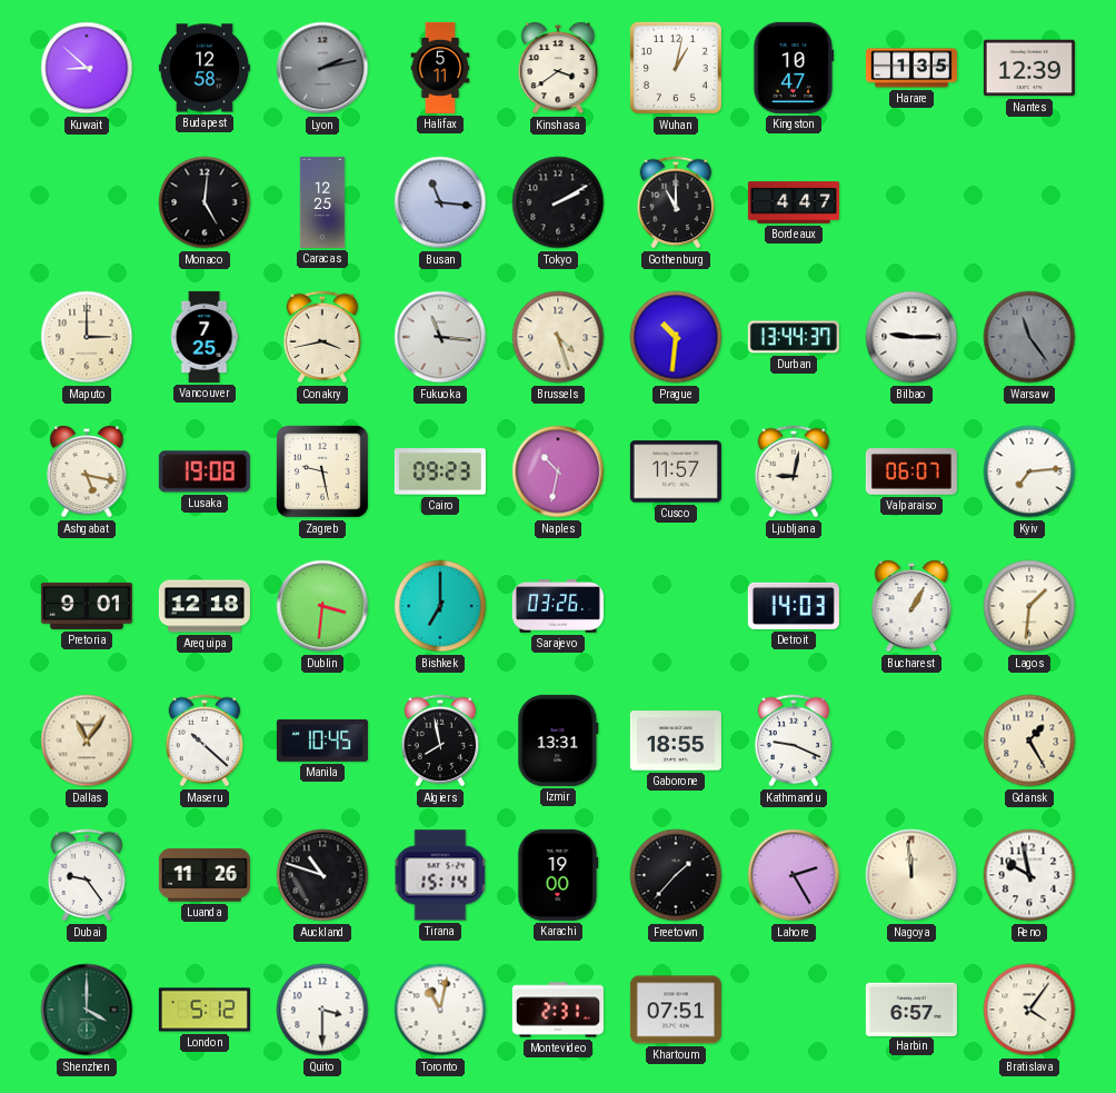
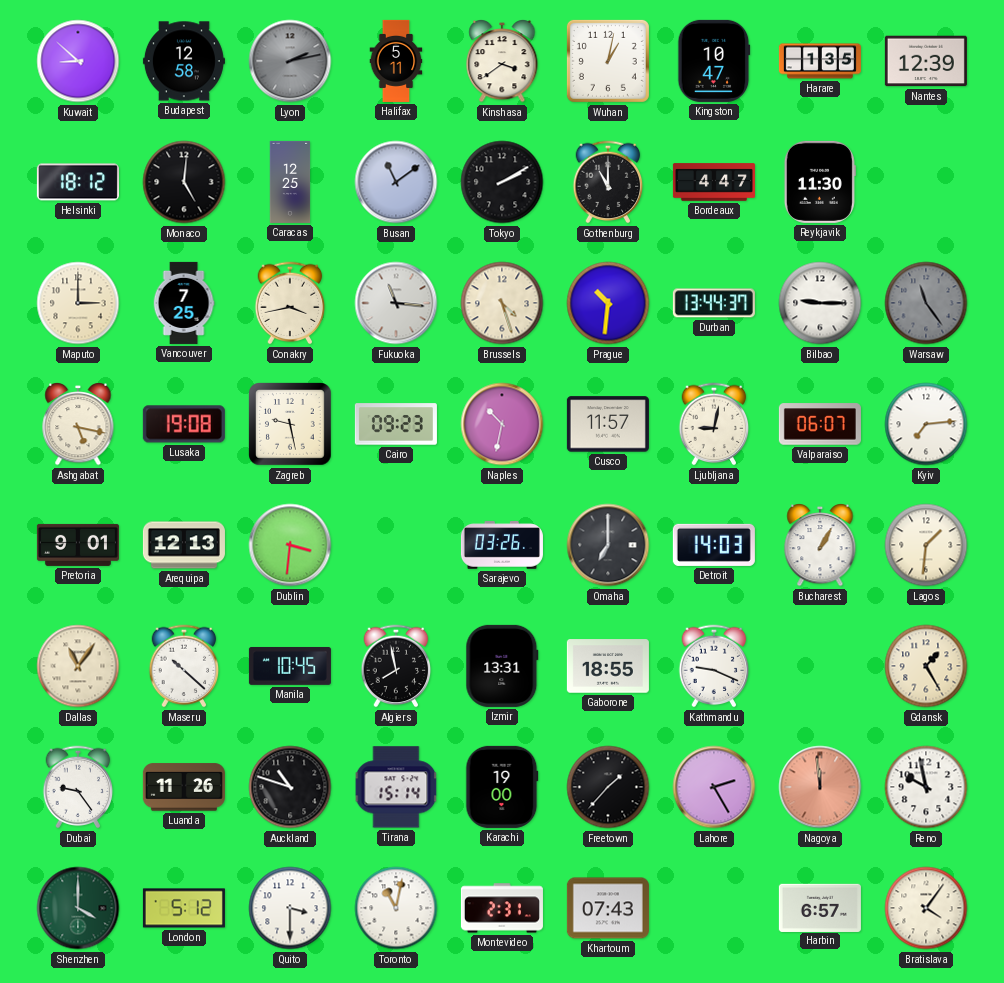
Helsinki: none -> 18:12 (78, 182)
Busan: 11:16 -> 11:09 (396, 182)
Reykjavik: none -> 11:30 (820, 182)
Arequipa: 12:18 -> 12:13 (184, 545)
Bishkek: 7:00 -> none (440, 606)
Omaha: none -> 7:00 (608, 545)
Nagoya dial: cream -> salmon (820, 787)
Khartoum: 07:51 -> 07:43 (608, 908)
